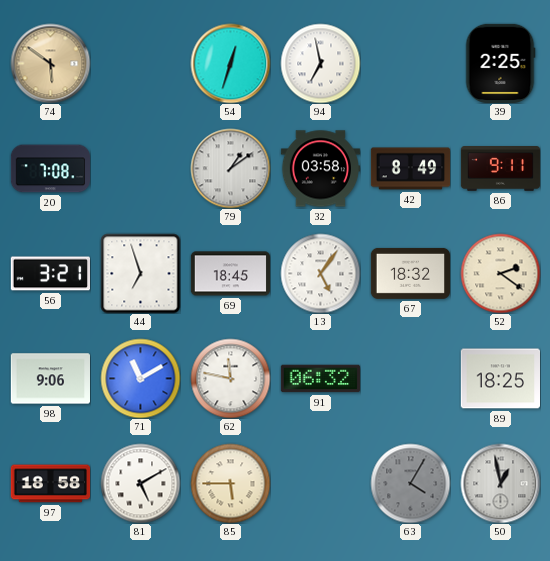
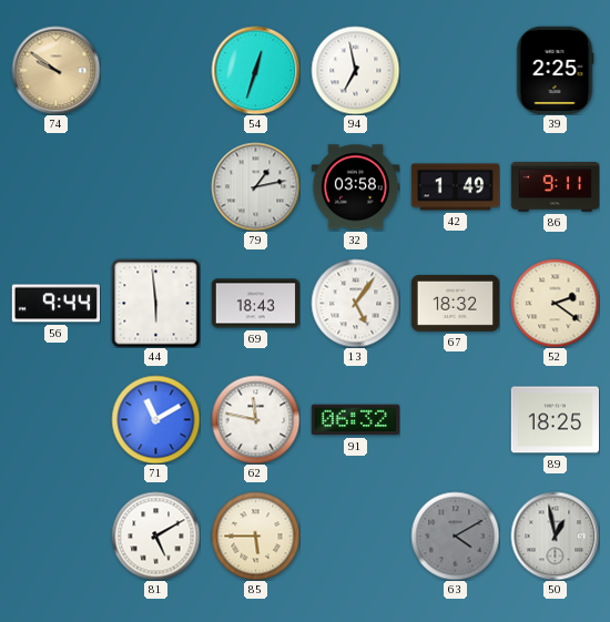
74: 5:51 -> 9:51 (55, 70)
20: 7:08 -> none (50, 169)
79: 1:09 -> 1:13 (255, 186)
42: 8:49 -> 1:49 (455, 187)
56: 3:21 -> 9:44 (55, 304)
44: 6:57 -> 5:59 (155, 303)
69: 18:45 -> 18:43 (255, 304)
98: 9:06 -> none (50, 379)
97: 18:58 -> none (50, 484)
63: 4:05 -> 4:10 (455, 536)
